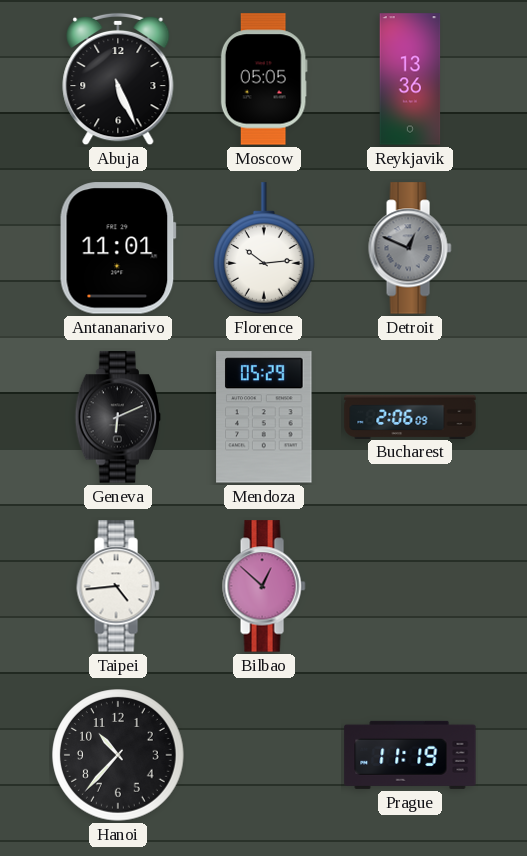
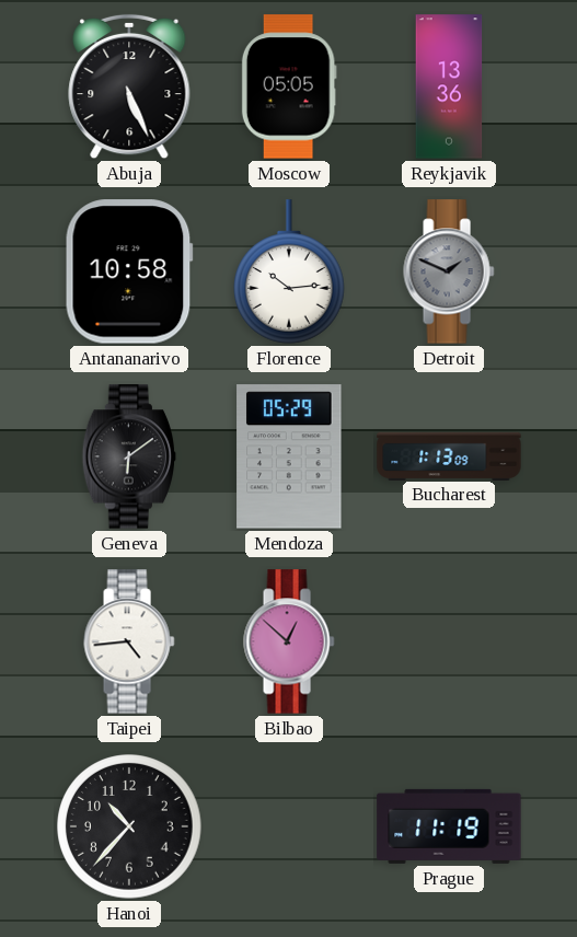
Antananarivo: 11:01 -> 10:58 (129, 271)
Detroit: 12:49 -> 1:49 (449, 271)
Geneva: 6:11 -> 6:09 (129, 456)
Bucharest: 2:06 -> 1:13 (449, 455)
